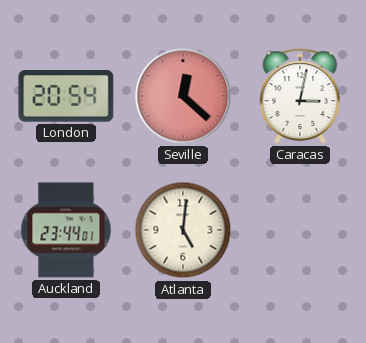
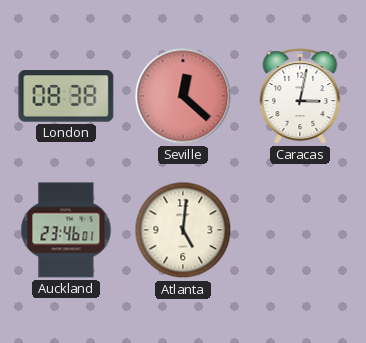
London: 20:54 -> 08:38 (66, 96)
Auckland: 23:44 -> 23:46 (66, 230)
